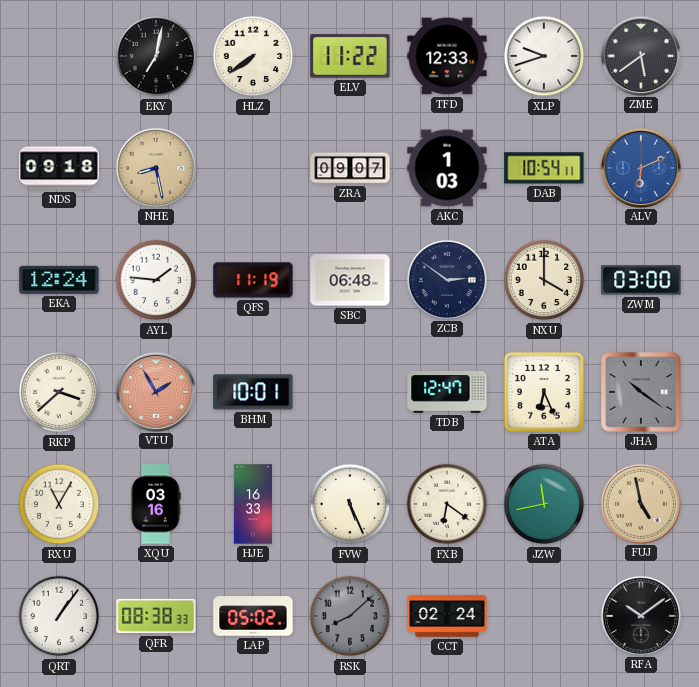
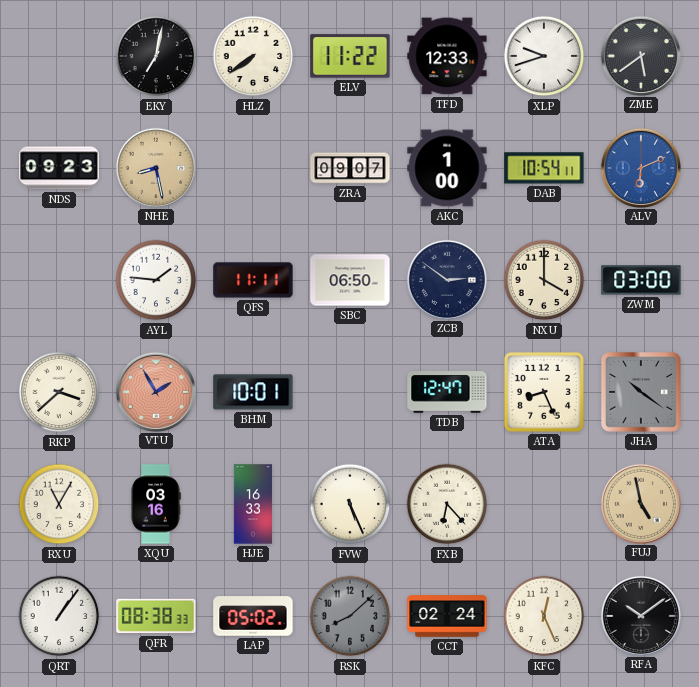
NDS: 09:18 -> 09:23 (59, 168)
AKC: 1:03 -> 1:00 (447, 168)
EKA: 12:24 -> none (59, 280)
QFS: 11:19 -> 11:11 (253, 280)
SBC: 06:48 -> 06:50 (350, 280)
ATA: 6:26 -> 8:26 (544, 392)
FXB: 6:21 -> 6:23 (447, 504)
JZW: 11:43 -> none (544, 504)
KFC: none -> 12:26 (544, 616)
